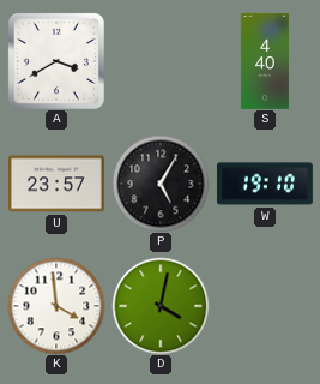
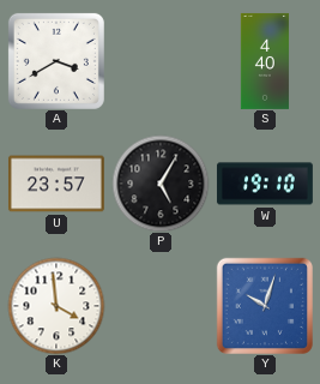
D: 4:02 -> none (161, 306)
Y: none -> 10:03 (265, 306)
